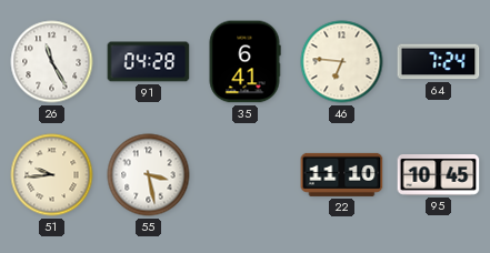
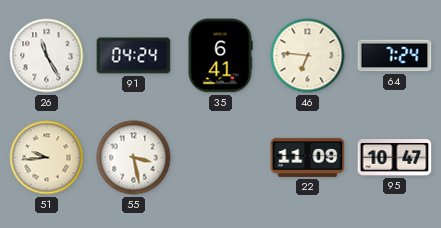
91: 04:28 -> 04:24 (134, 56)
22: 11:10 -> 11:09 (308, 157)
95: 10:45 -> 10:47 (395, 158)
